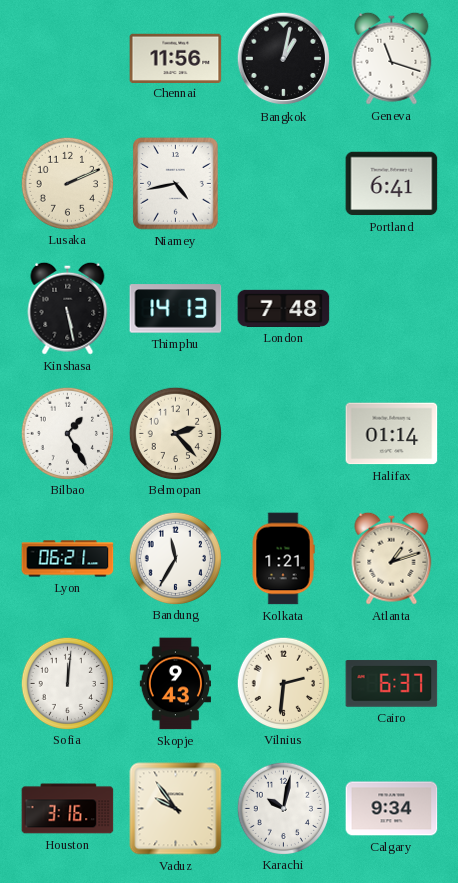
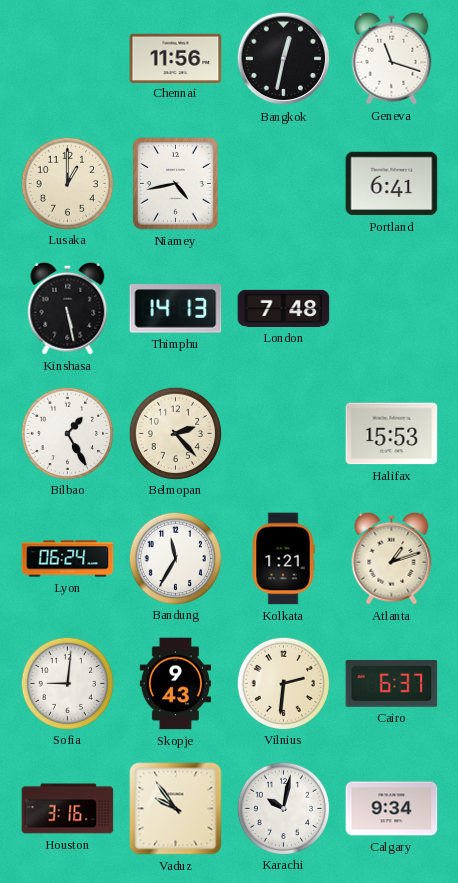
Bangkok: 1:02 -> 12:32 (284, 59)
Lusaka: 2:11 -> 1:00 (67, 183)
Halifax: 01:14 -> 15:53 (392, 434)
Lyon: 06:21 -> 06:24 (68, 559)
Sofia: 12:01 -> 9:01 (67, 683)
